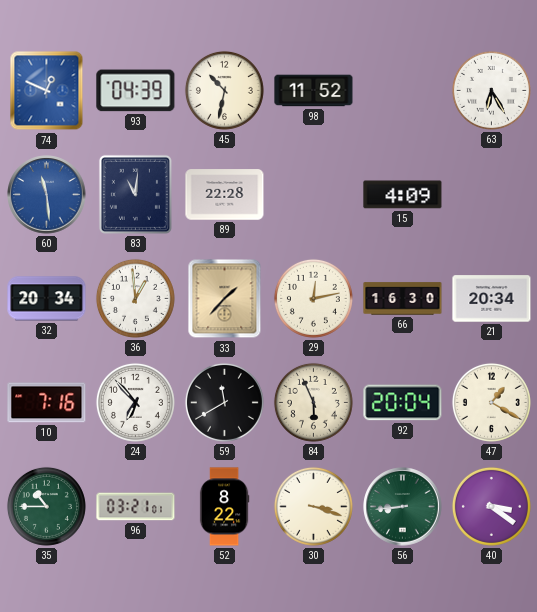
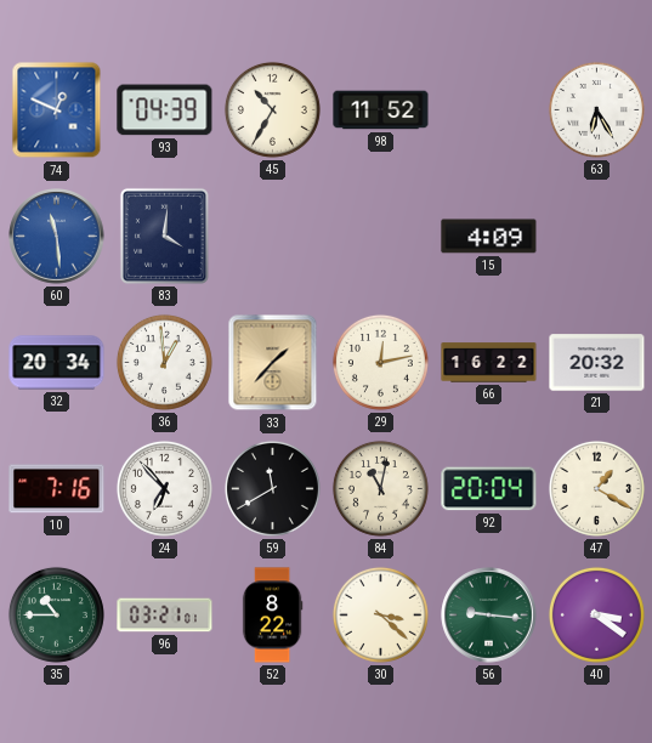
45: 10:32 -> 10:35 (272, 109)
83: 11:01 -> 4:01 (164, 236)
89: 22:28 -> none (225, 195)
66: 16:30 -> 16:22 (489, 363)
21: 20:34 -> 20:32 (597, 363)
84: 5:56 -> 11:02 (380, 488)
30: 3:18 -> 3:22 (380, 614)
56: 8:44 -> 9:16 (489, 616)
